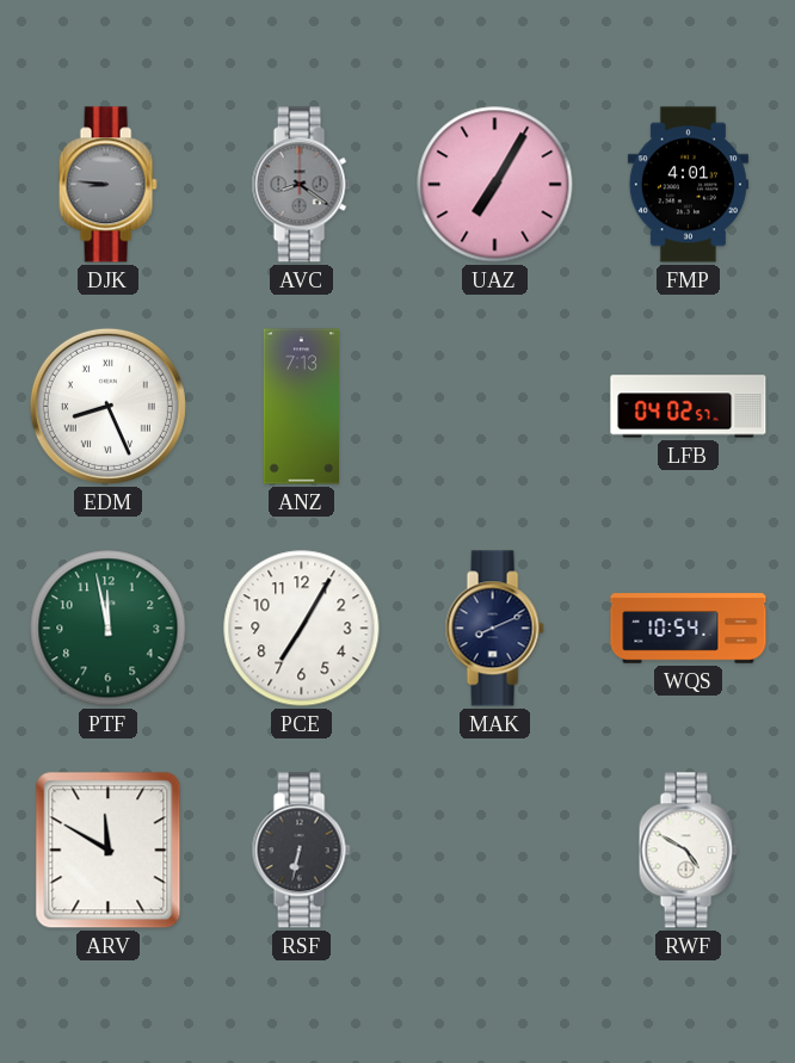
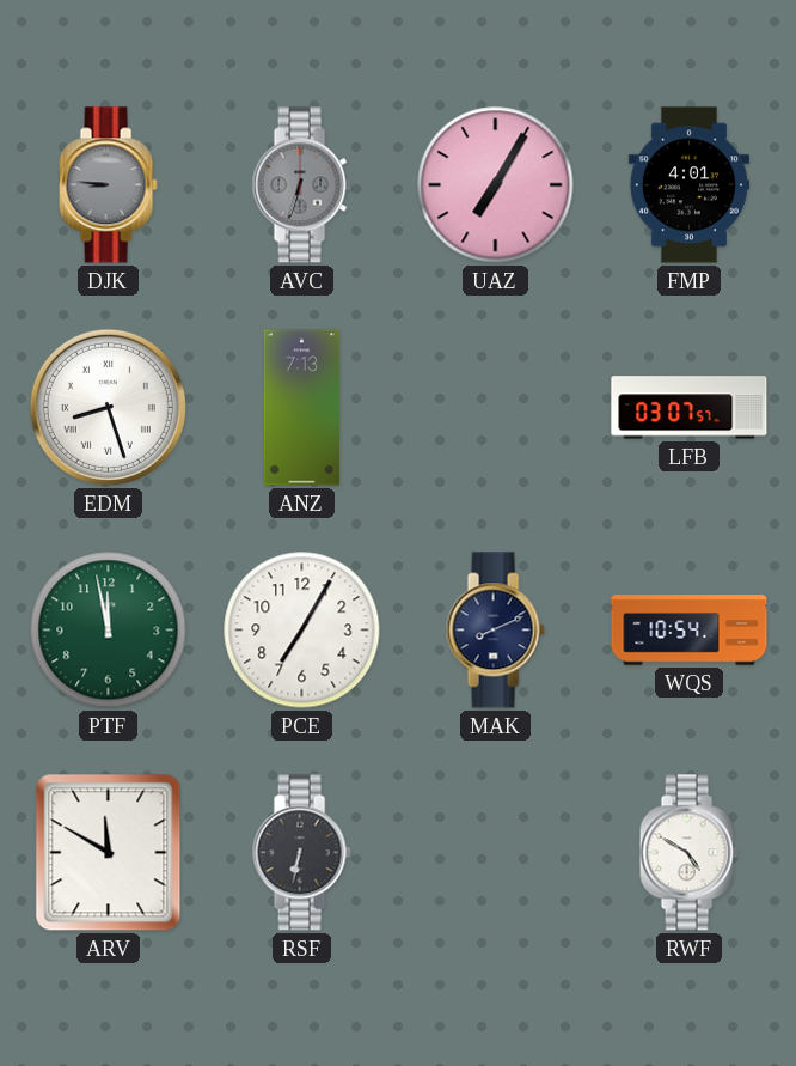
AVC: 8:21 -> 6:33 (301, 185)
EDM: 8:26 -> 8:27 (108, 407)
LFB: 04:02 -> 03:07 (690, 408)
